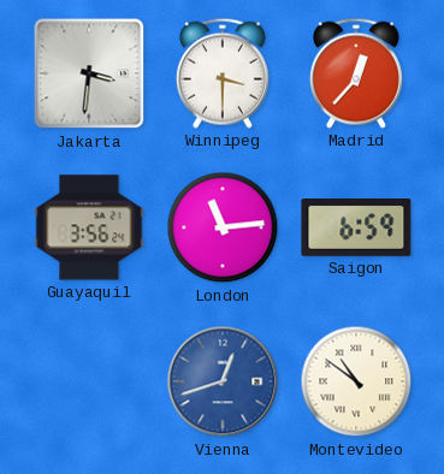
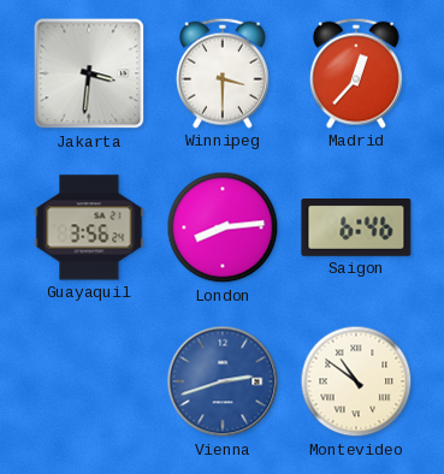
London: 11:14 -> 8:14 (223, 227)
Saigon: 6:59 -> 6:46 (356, 229)
Vienna: 12:42 -> 2:42 (223, 381)
